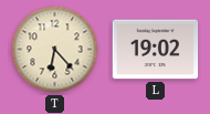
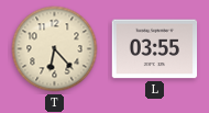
L: 19:02 -> 03:55 (155, 49)
